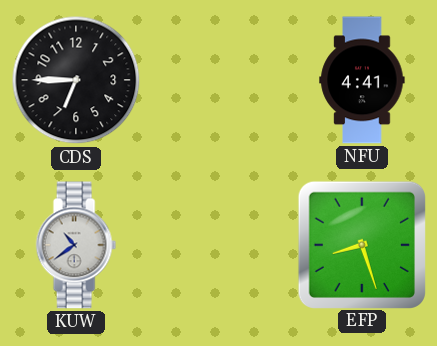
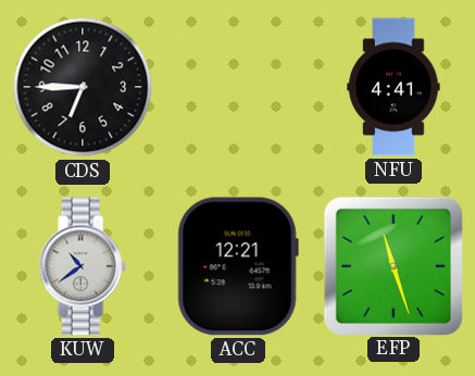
ACC: none -> 12:21 (238, 266)
EFP: 8:27 -> 11:27 (392, 265)
